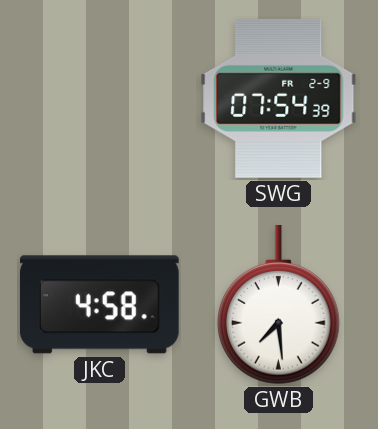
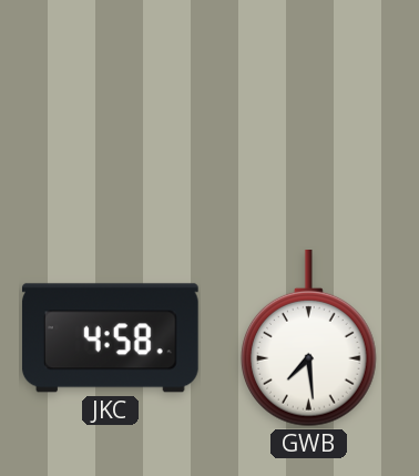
SWG: 07:54 -> none (279, 98)
